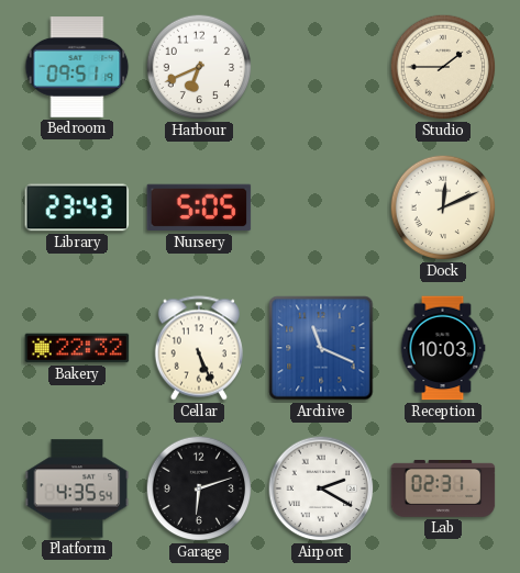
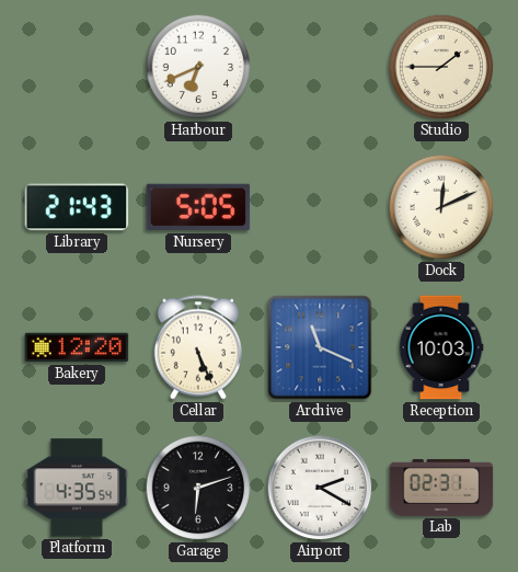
Bedroom: 09:51 -> none (77, 67)
Library: 23:43 -> 21:43 (77, 207)
Bakery: 22:32 -> 12:20 (77, 347)
